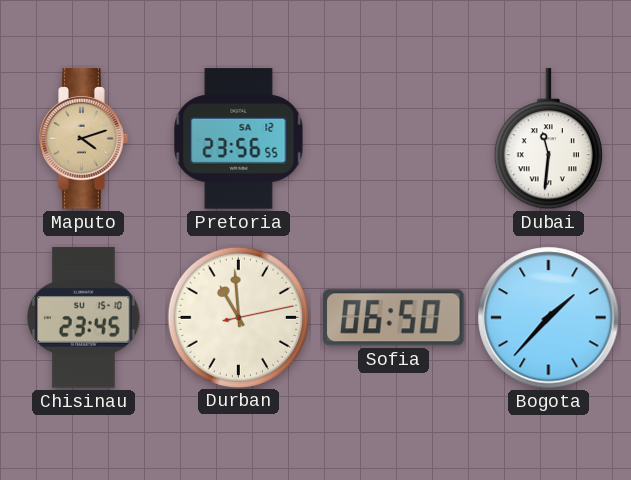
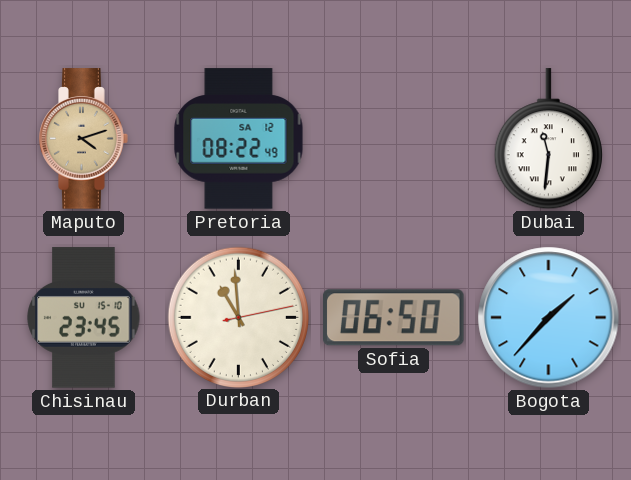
Pretoria: 23:56 -> 08:22 (239, 139)
